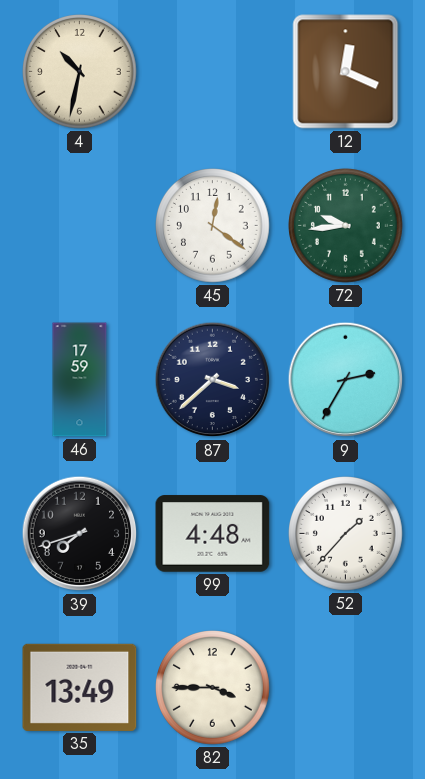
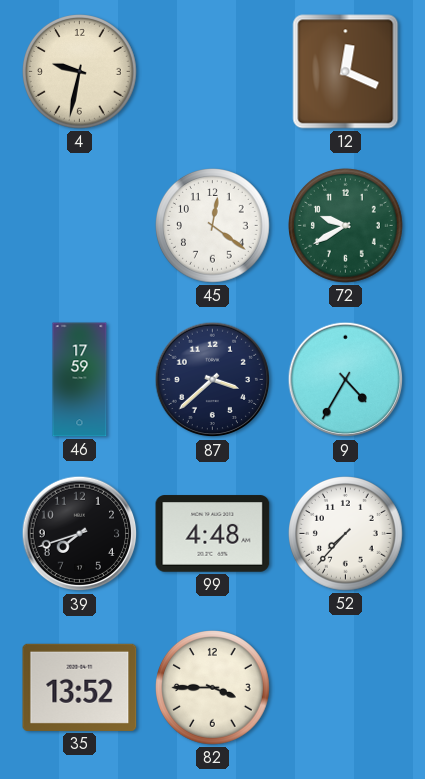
4: 10:32 -> 9:32 (80, 72)
72: 9:44 -> 9:40 (346, 226)
9: 2:35 -> 4:35 (346, 380)
52: 1:37 -> 7:37 (346, 534)
35: 13:49 -> 13:52 (80, 687)
